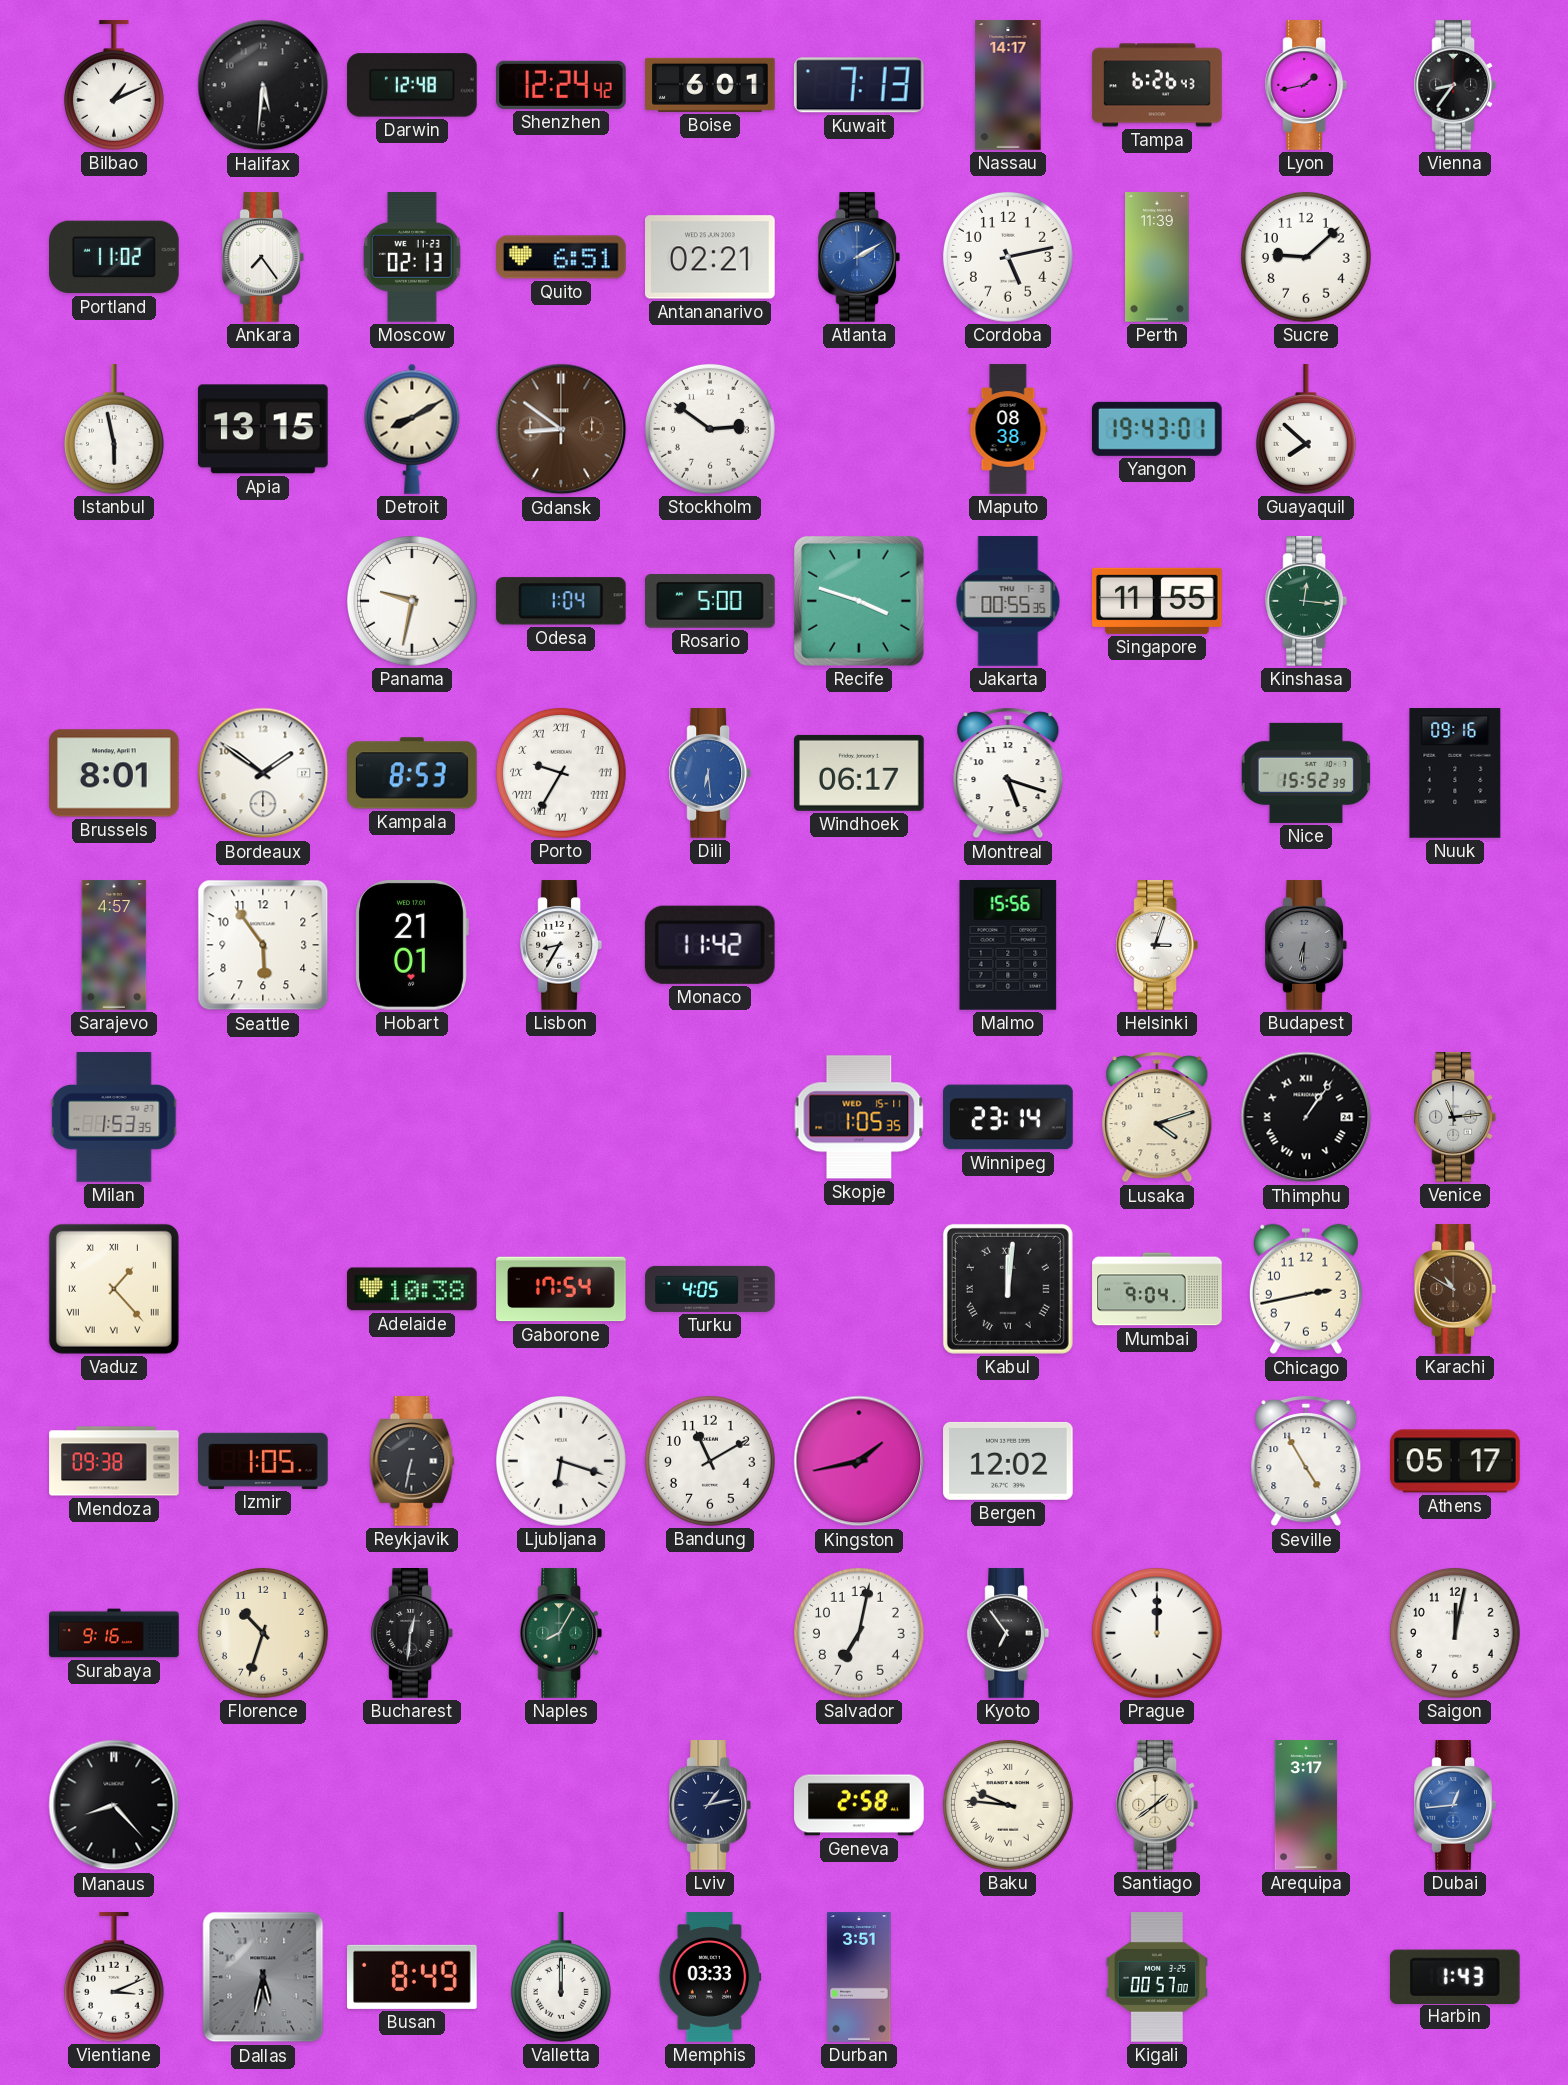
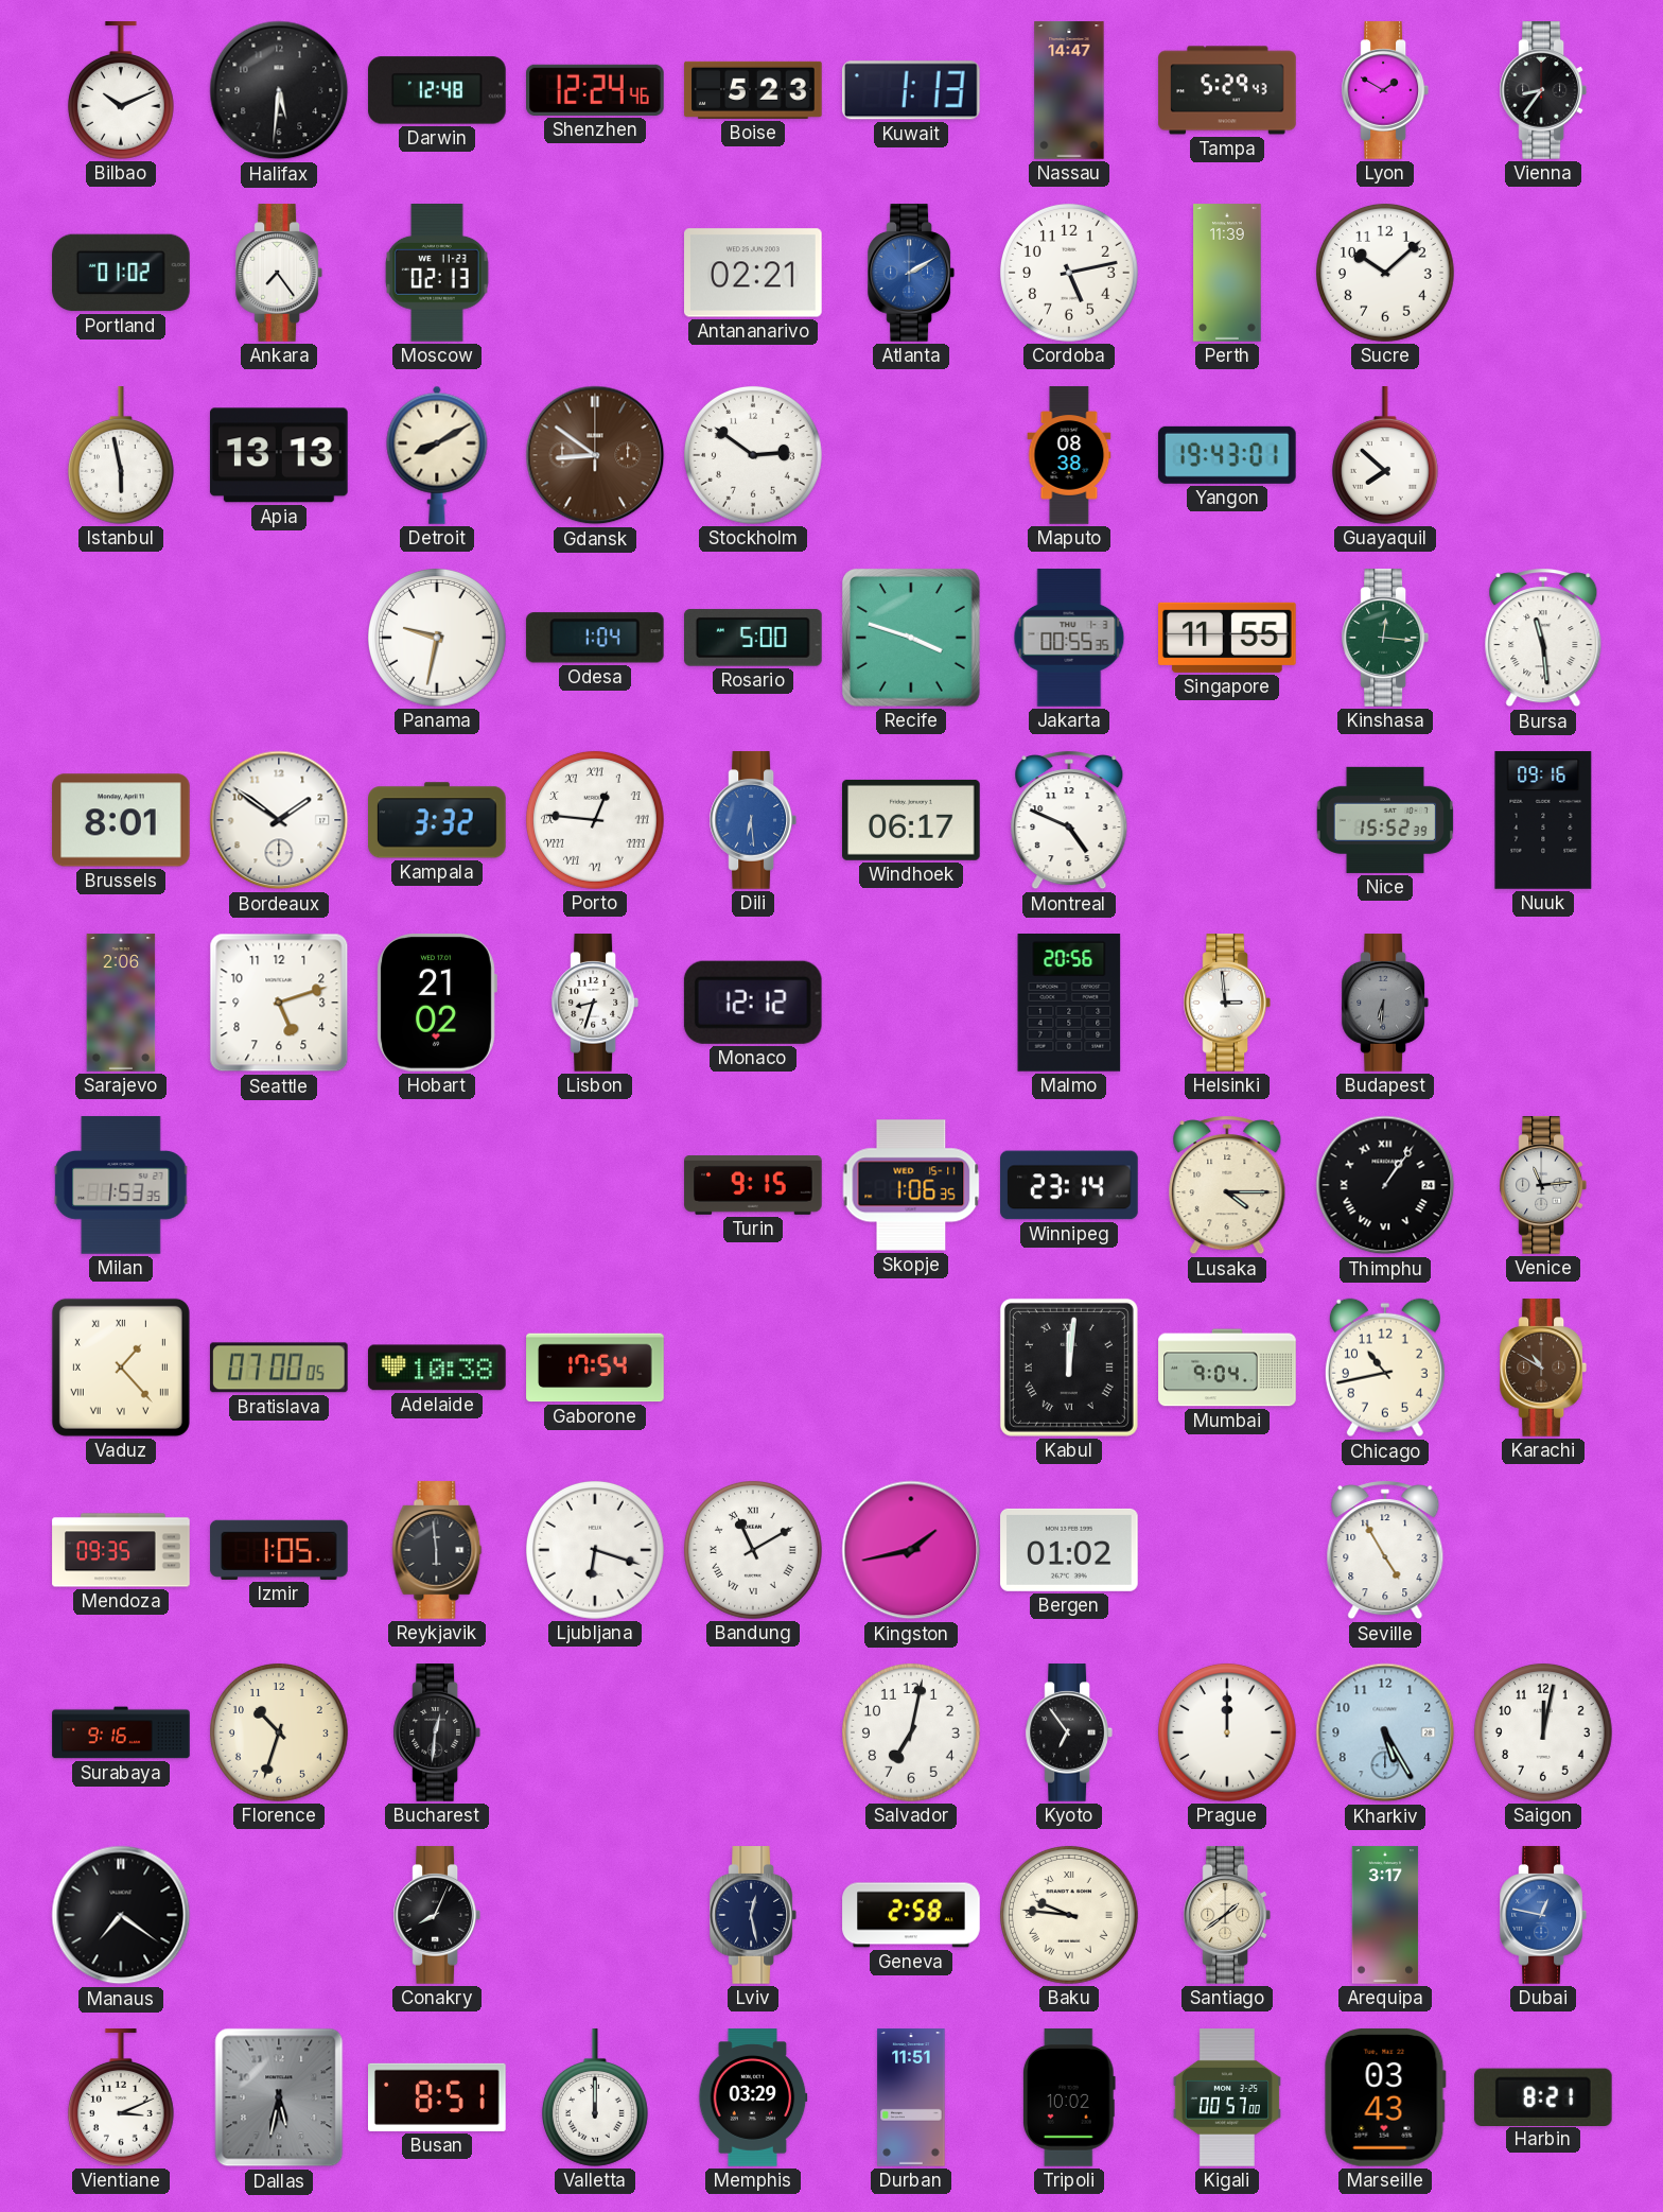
Bilbao: 1:11 -> 10:11 (121, 90)
Shenzhen: 12:24:42 -> 12:24:46 (596, 90)
Boise: 6:01 -> 5:23 (753, 90)
Kuwait: 7:13 -> 1:13 (911, 90)
Nassau: 14:17 -> 14:47 (1069, 90)
Tampa: 6:26 -> 5:29 (1227, 90)
Lyon: 1:43 -> 1:50 (1384, 90)
Portland: 11:02 -> 01:02 (121, 273)
Quito: 6:51 -> none (561, 257)
Sucre: 9:08 -> 10:08 (1386, 273)
Apia: 13:15 -> 13:13 (279, 455)
Bursa: none -> 11:29 (1543, 638)
Kampala: 8:53 -> 3:32 (438, 820)
Porto: 9:35 -> 12:46 (596, 820)
Montreal: 5:18 -> 4:49 (1069, 820)
Sarajevo: 4:57 -> 2:06 (121, 1003)
Seattle: 5:54 -> 5:12 (279, 1003)
Hobart: 21:01 -> 21:02 (437, 1004)
Lisbon: 8:35 -> 8:33 (594, 1003)
Monaco: 11:42 -> 12:12 (753, 1003)
Malmo: 15:56 -> 20:56 (1069, 1004)
Helsinki: 3:03 -> 2:59 (1226, 1003)
Turin: none -> 9:15 (753, 1186)
Skopje: 1:05 -> 1:06 (911, 1185)
Lusaka: 4:12 -> 4:15 (1227, 1185)
Bratislava: none -> 07:00 (279, 1368)
Turku: 4:05 -> none (710, 1289)
Chicago: 2:43 -> 10:43 (1385, 1368)
Mendoza: 09:38 -> 09:35 (121, 1550)
Reykjavik: 6:32 -> 5:59 (437, 1550)
Bandung numerals: Arabic -> Roman (754, 1550)
Bergen: 12:02 -> 01:02 (1069, 1550)
Athens: 05:17 -> none (1455, 1461)
Naples: 8:05 -> none (560, 1633)
Kharkiv: none -> 5:25 (1385, 1732)
Manaus: 8:23 -> 7:21 (121, 1915)
Conakry: none -> 8:04 (436, 1915)
Lviv: 1:13 -> 12:28 (752, 1915)
Dubai: 12:44 -> 12:47 (1542, 1915)
Busan: 8:49 -> 8:51 (438, 2097)
Memphis: 03:33 -> 03:29 (753, 2097)
Durban: 3:51 -> 11:51 (911, 2097)
Tripoli: none -> 10:02 (1069, 2097)
Marseille: none -> 03:43 (1385, 2097)
Harbin: 1:43 -> 8:21 (1543, 2096)
